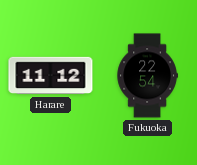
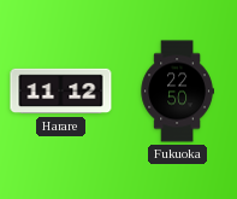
Fukuoka: 22:54 -> 22:50 (177, 92)
